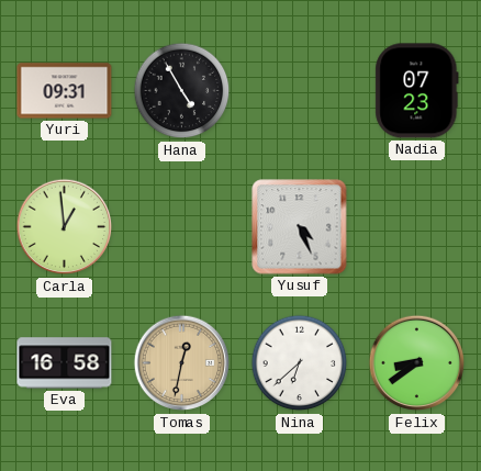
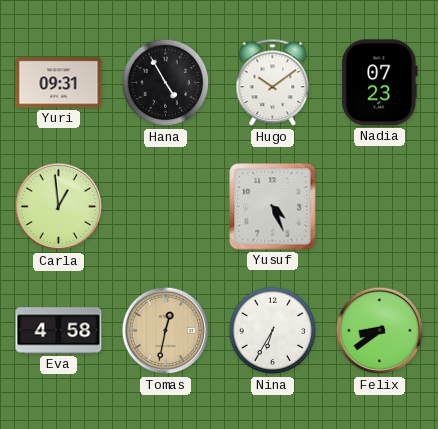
Hugo: none -> 10:09 (273, 83)
Eva: 16:58 -> 4:58 (59, 331)
Nina: 6:38 -> 6:35 (273, 331)
